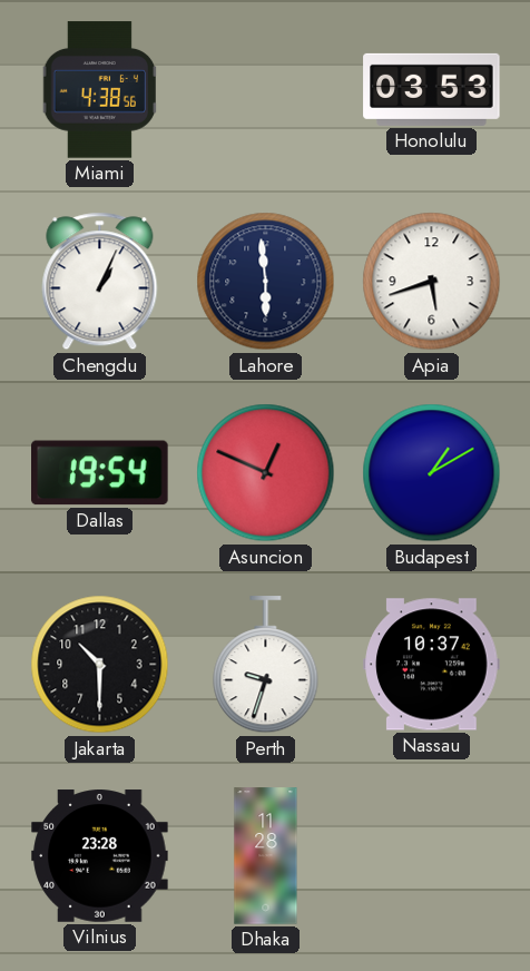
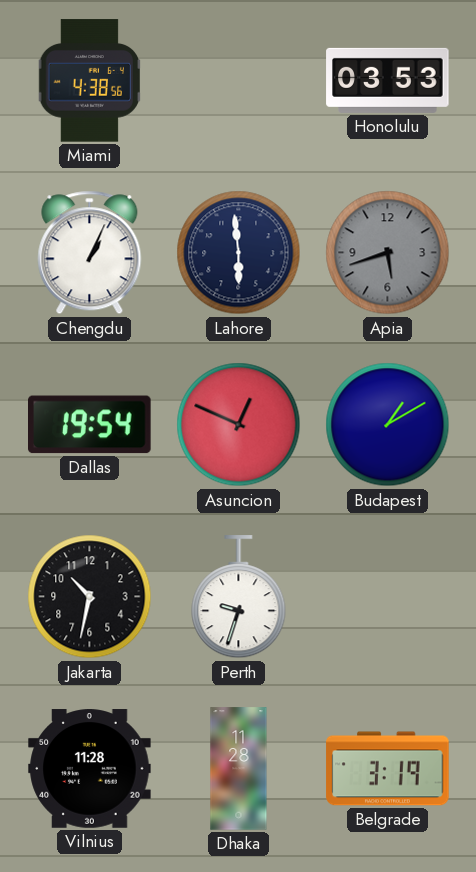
Apia dial: white -> grey (388, 253)
Jakarta: 10:30 -> 10:32 (90, 597)
Nassau: 10:37 -> none (432, 665)
Vilnius: 23:28 -> 11:28 (90, 769)
Belgrade: none -> 3:19 (388, 769)
